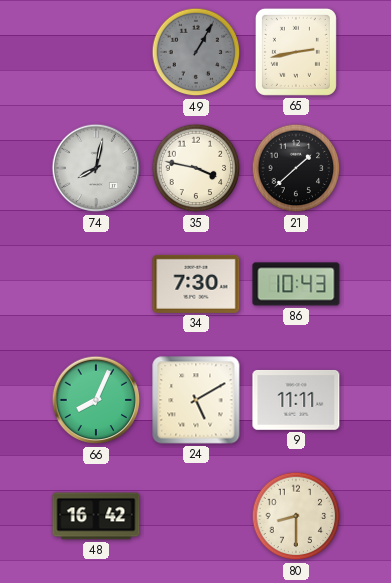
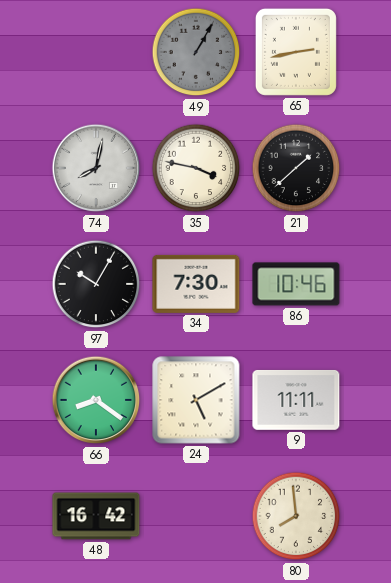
97: none -> 10:05 (96, 284)
86: 10:43 -> 10:46 (296, 284)
66: 8:04 -> 8:21 (96, 400)
80: 8:30 -> 7:59 (296, 516)
